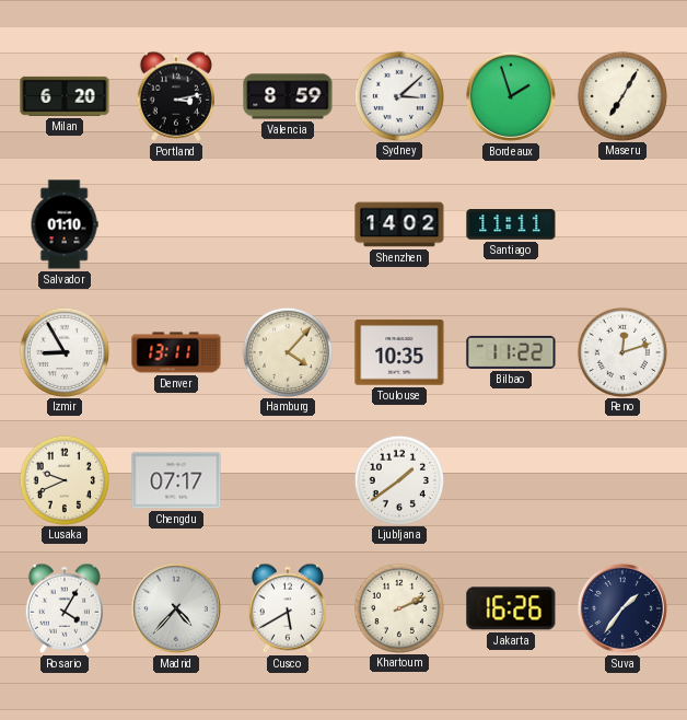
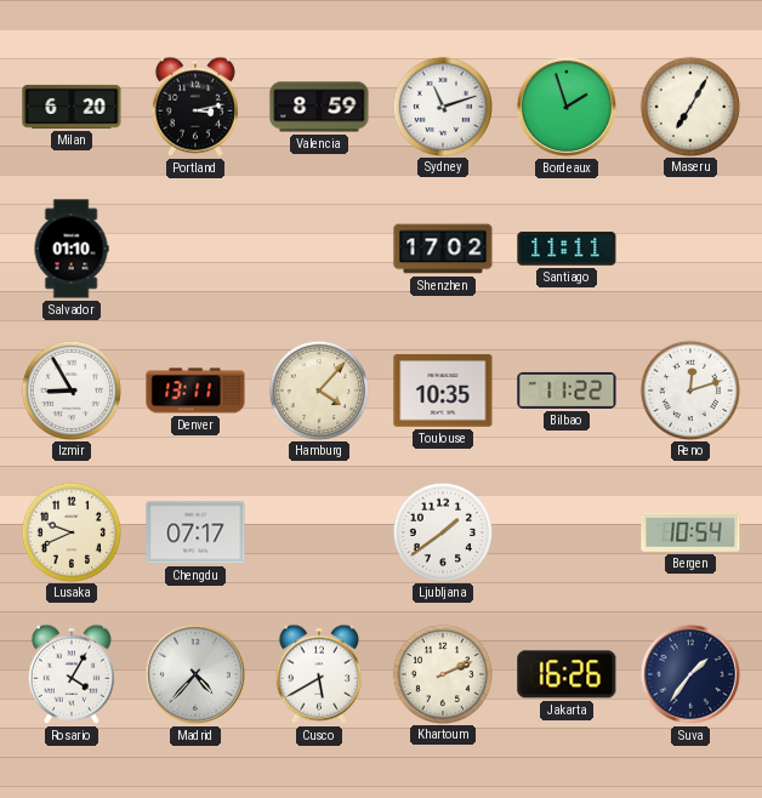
Sydney: 3:08 -> 11:12 (442, 106)
Shenzhen: 14:02 -> 17:02 (443, 249)
Bergen: none -> 10:54 (690, 532)
